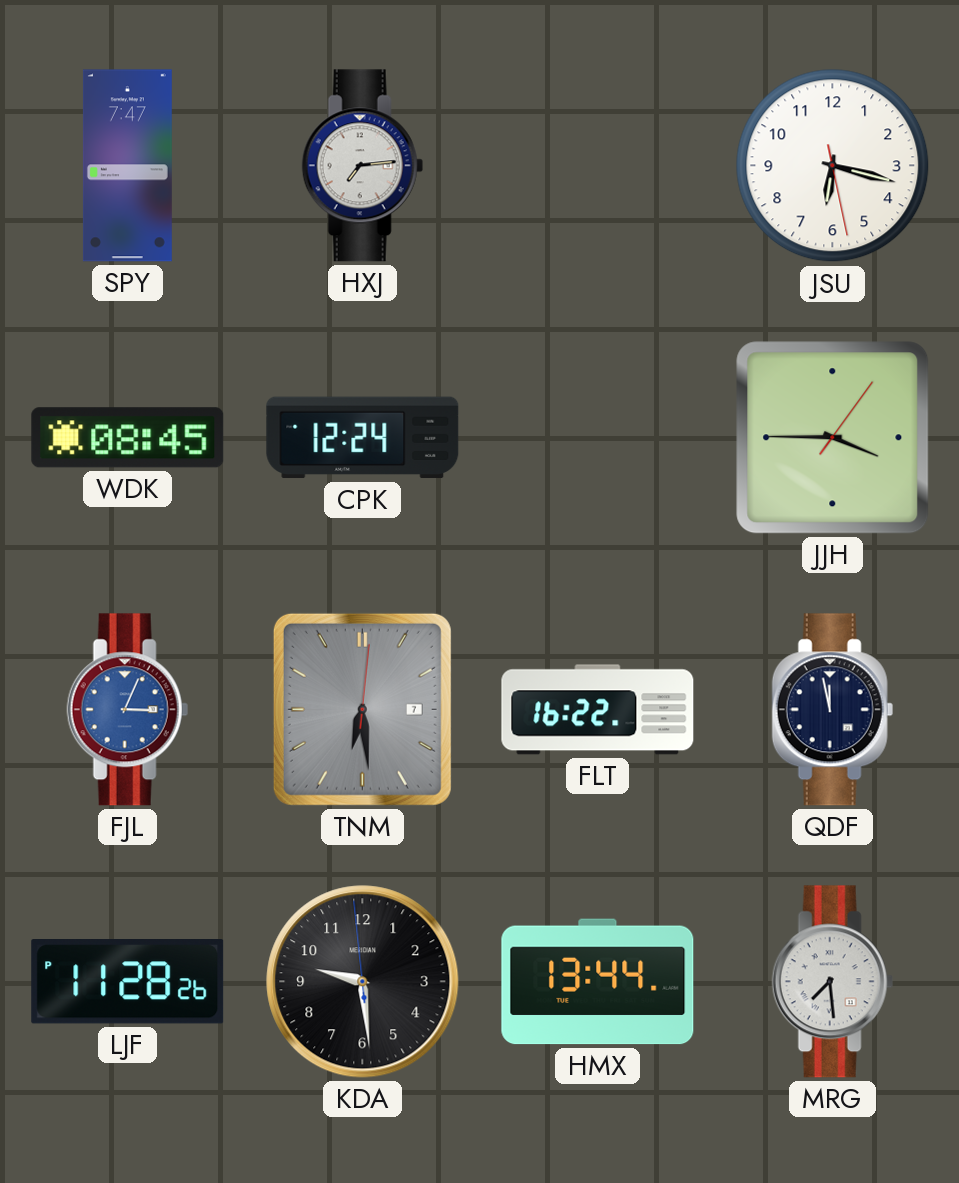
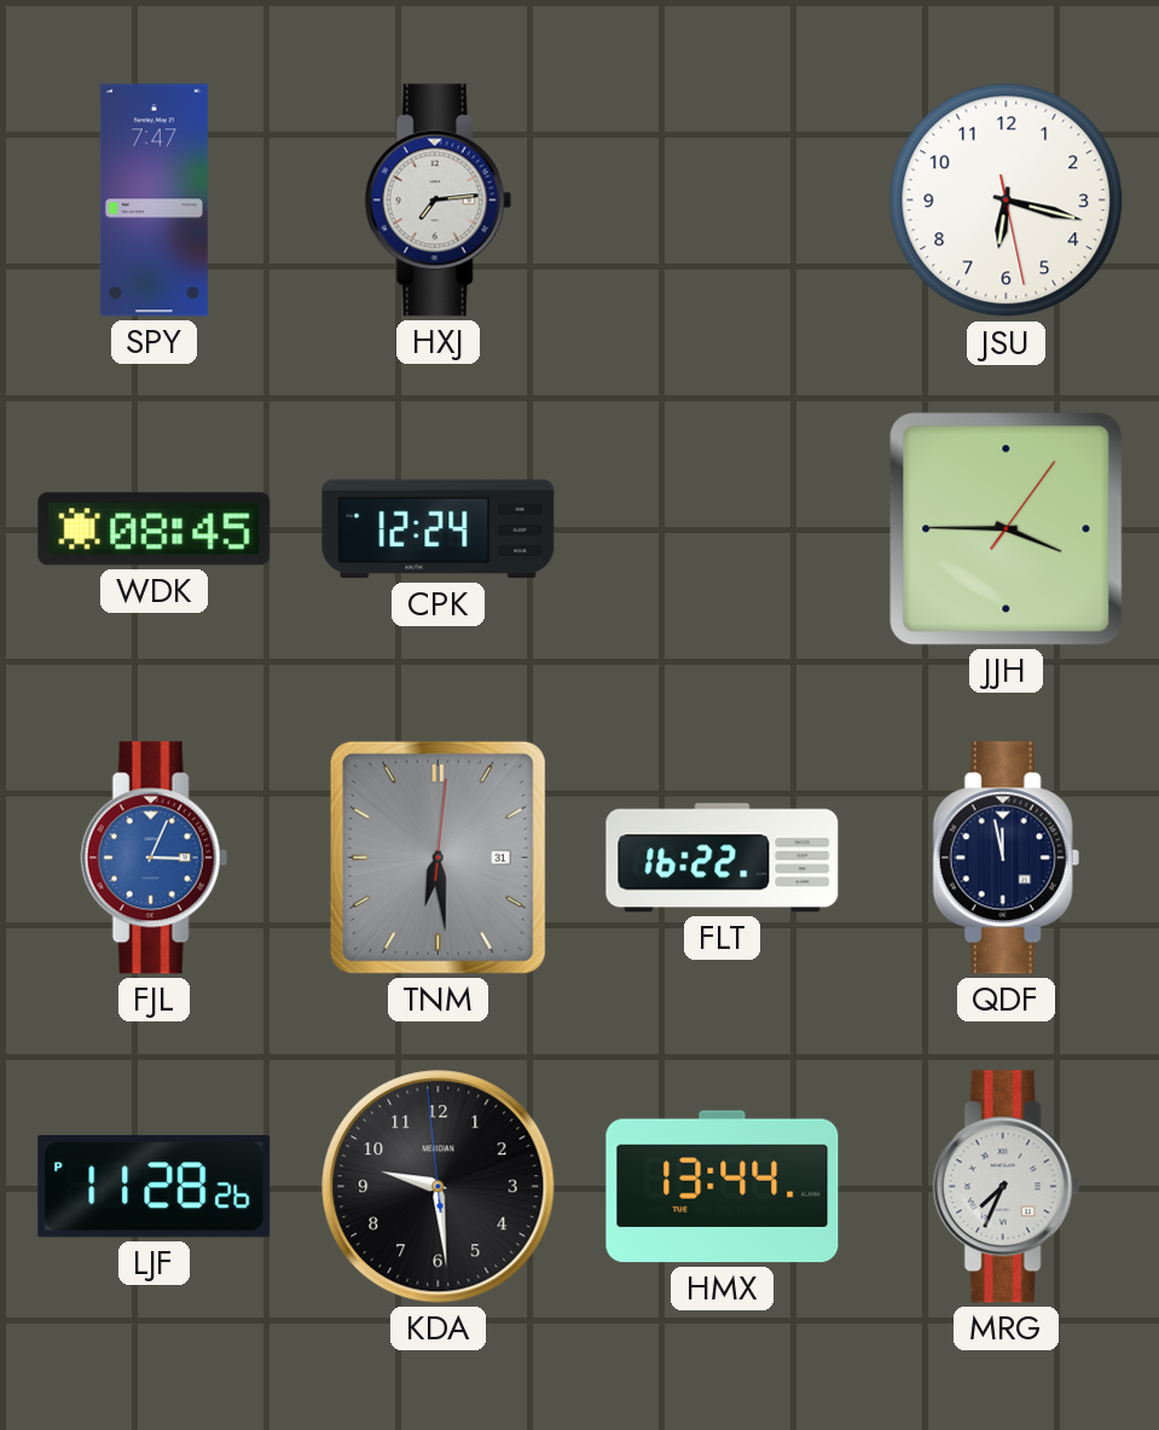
TNM date: 7 -> 31 (437, 857)
MRG: 7:29 -> 7:34 (1006, 1187)
